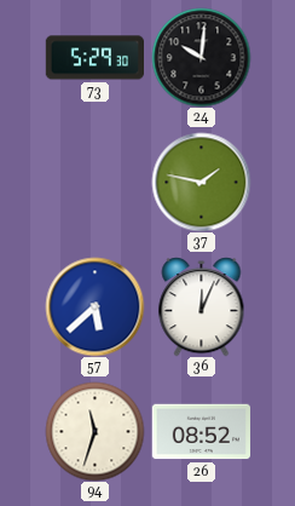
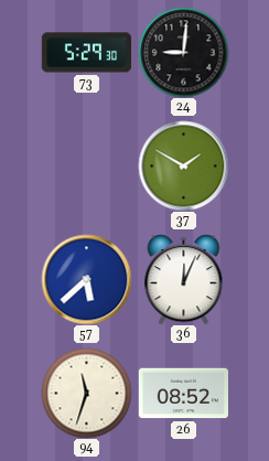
24: 10:01 -> 9:01 (183, 52)
37: 1:47 -> 1:50 (183, 165)
